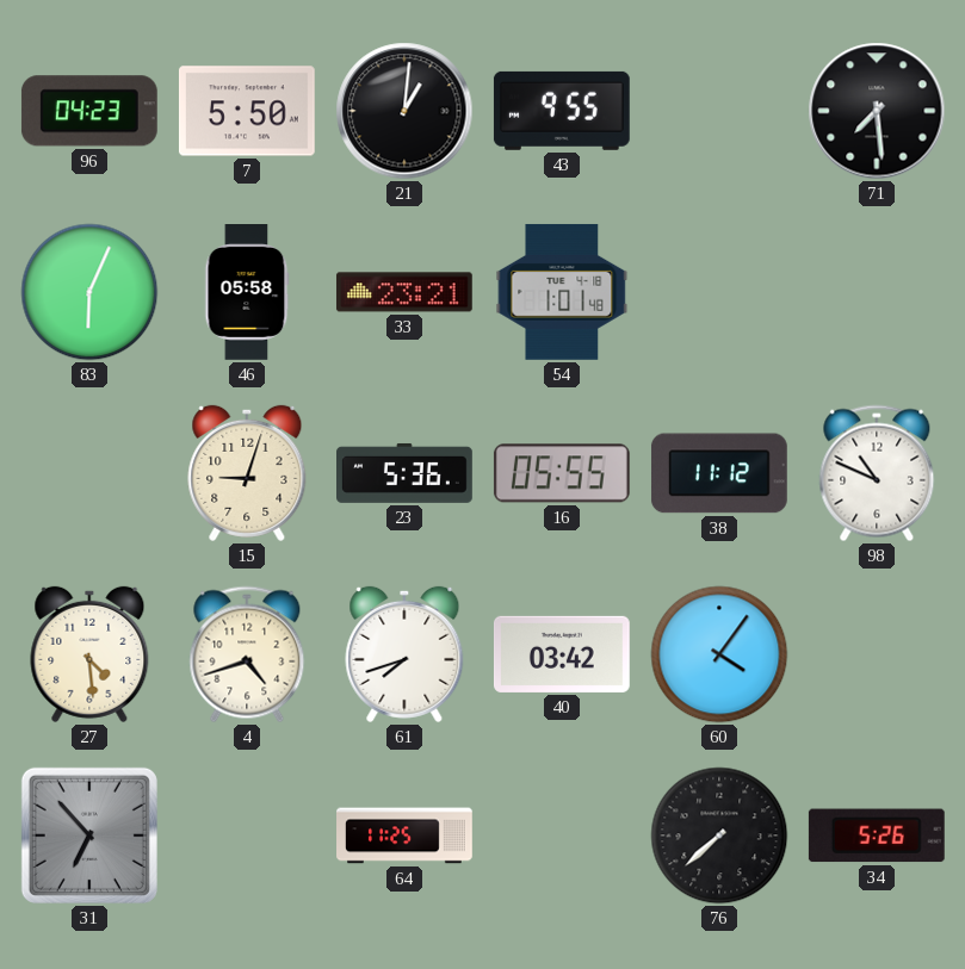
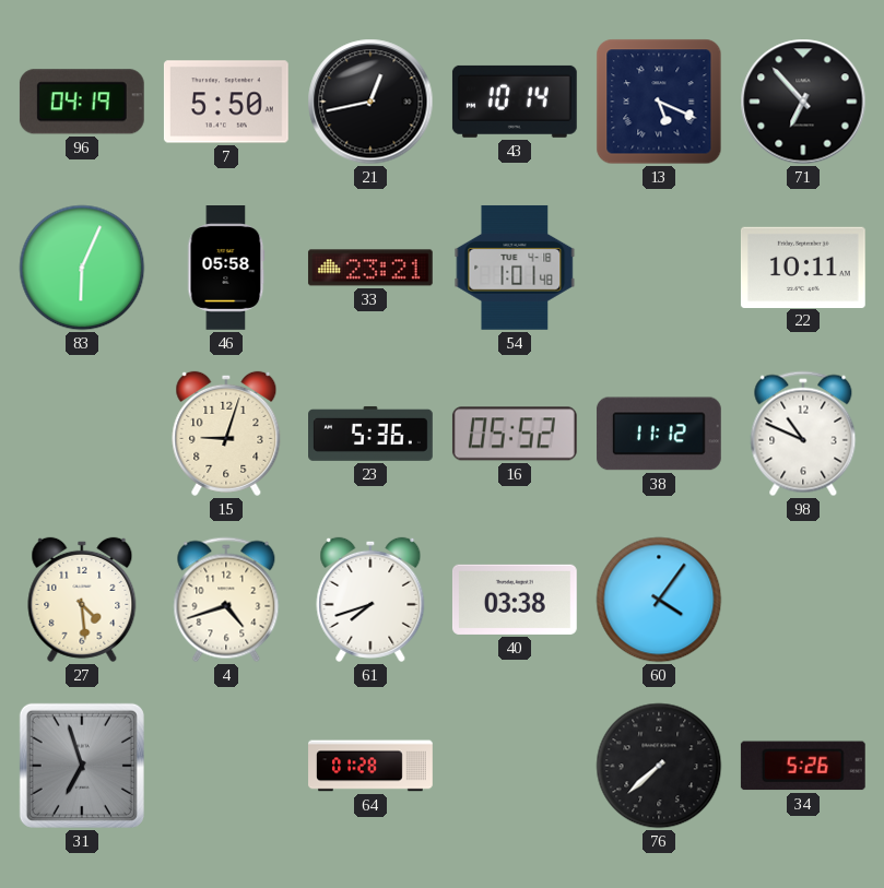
96: 04:23 -> 04:19 (82, 102)
21: 1:01 -> 12:43 (370, 102)
43: 9:55 -> 10:14 (515, 102)
13: none -> 5:19 (659, 102)
71: 7:29 -> 6:53 (803, 102)
22: none -> 10:11 (803, 267)
16: 05:55 -> 05:52 (515, 434)
40: 03:42 -> 03:38 (515, 600)
31: 6:53 -> 6:57 (82, 766)
64: 11:25 -> 01:28 (370, 766)
